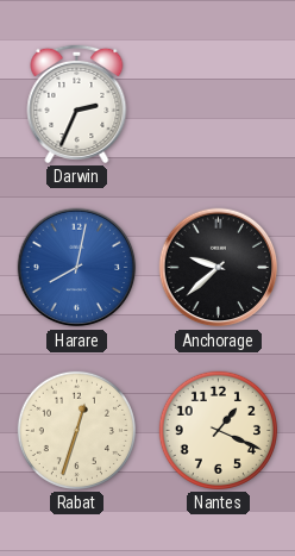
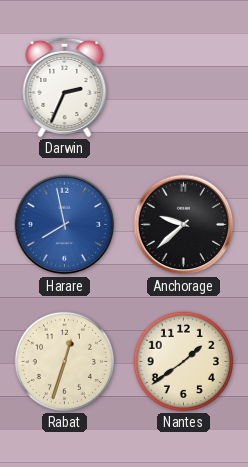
Harare: 8:02 -> 7:58 (65, 225)
Nantes: 1:19 -> 1:39 (183, 361)
